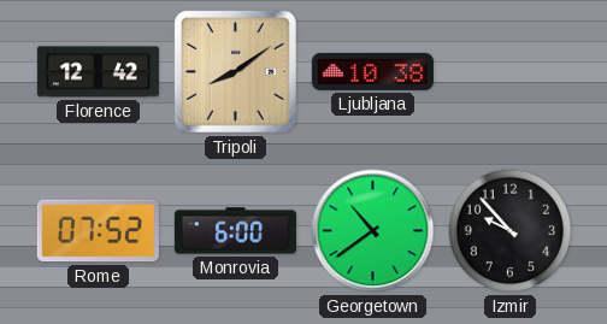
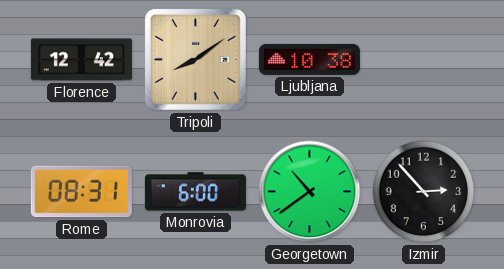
Rome: 07:52 -> 08:31 (81, 192)
Izmir: 9:53 -> 2:53 (424, 192)
